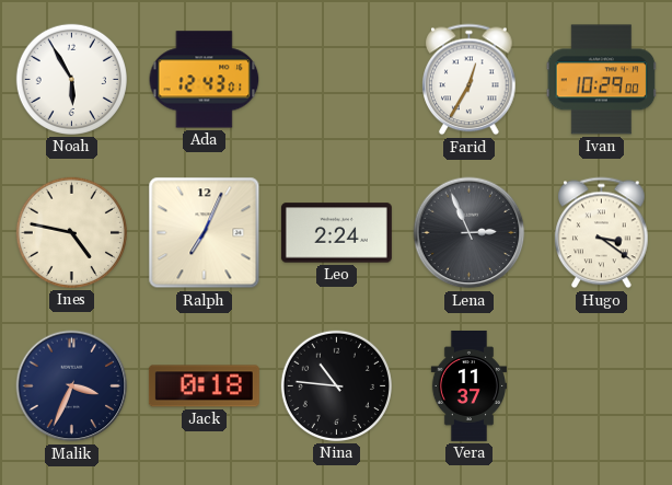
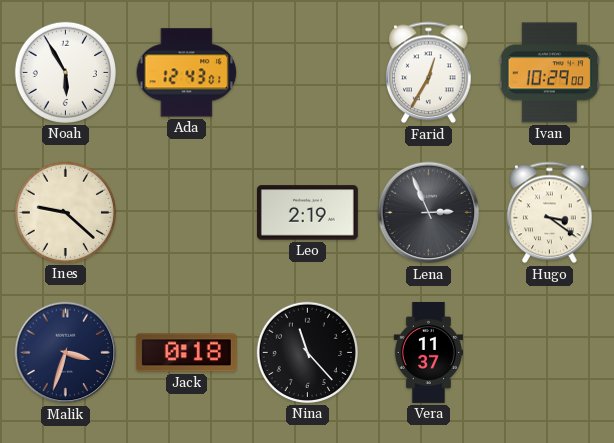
Ines: 4:47 -> 9:22 (65, 212)
Ralph: 7:04 -> none (205, 233)
Leo: 2:24 -> 2:19 (307, 213)
Malik: 3:34 -> 3:33 (66, 353)
Nina: 10:46 -> 11:23 (307, 352)
